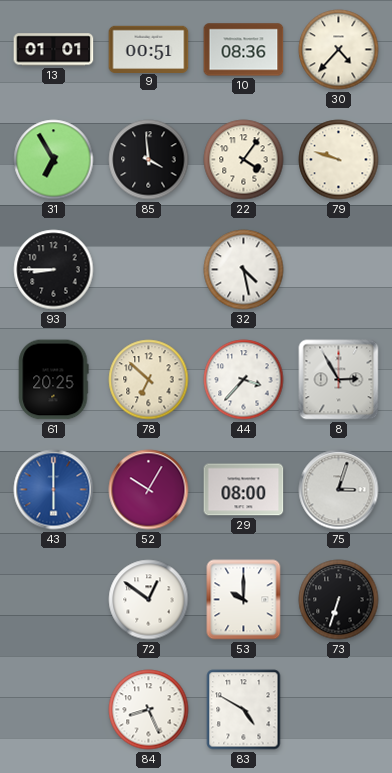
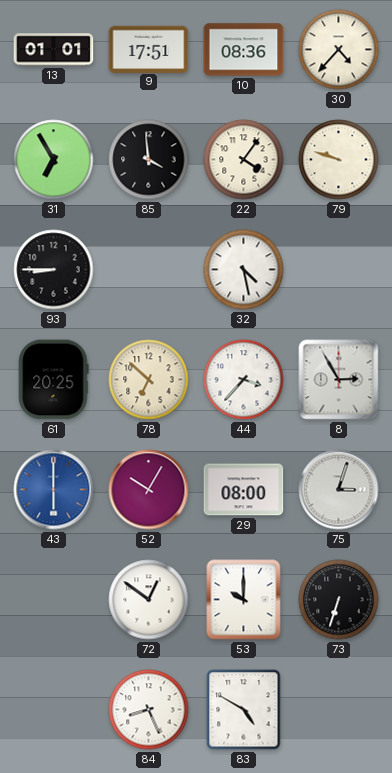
9: 00:51 -> 17:51 (149, 49)
